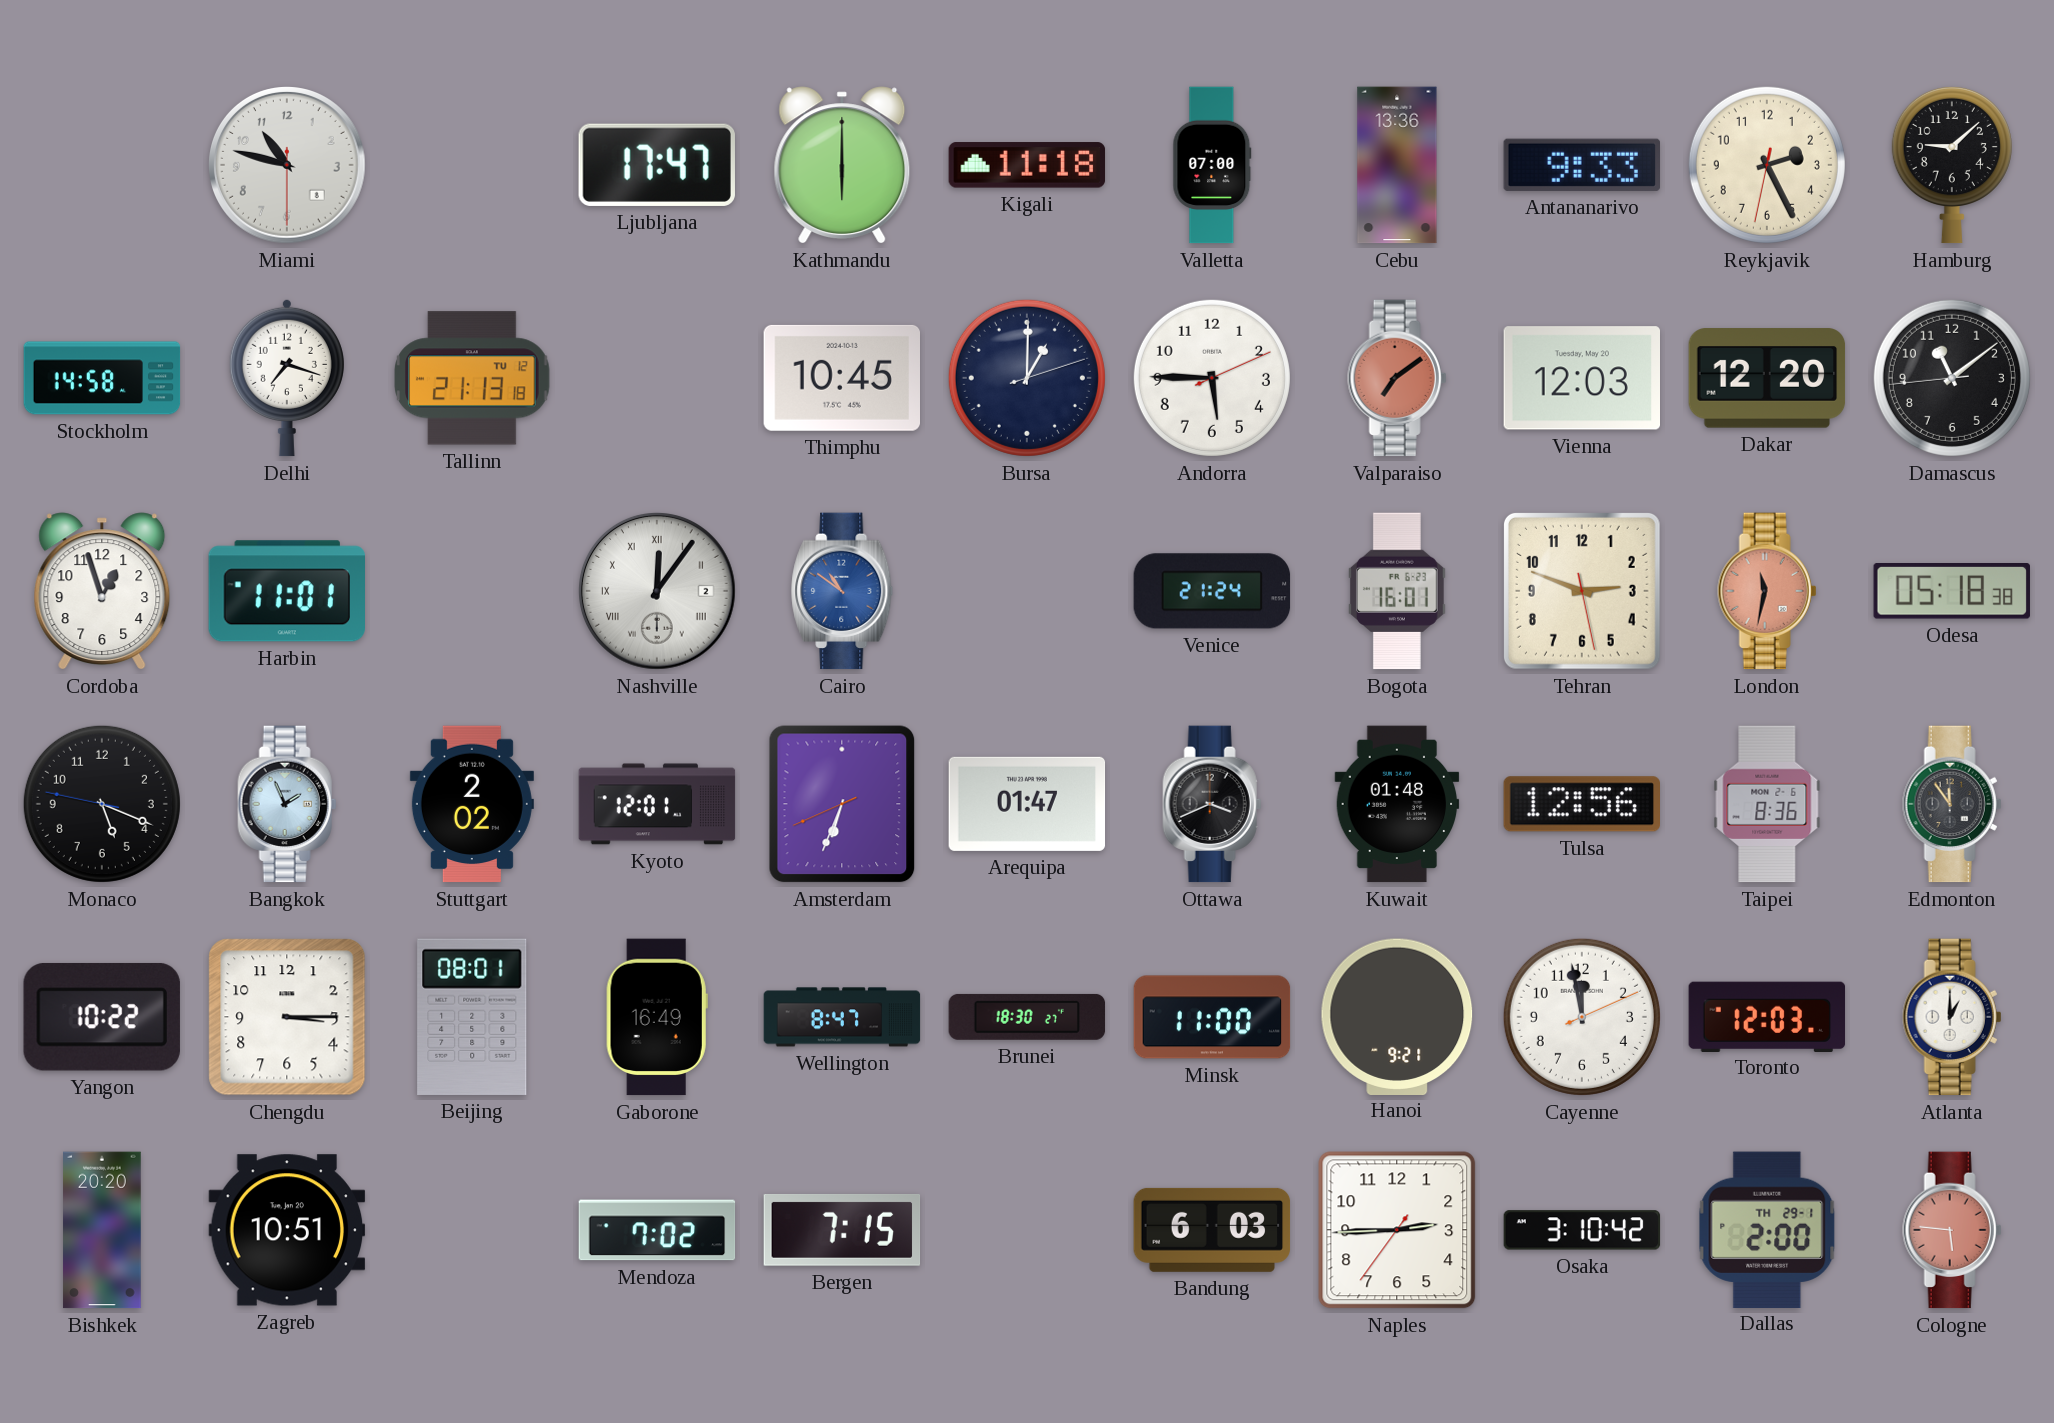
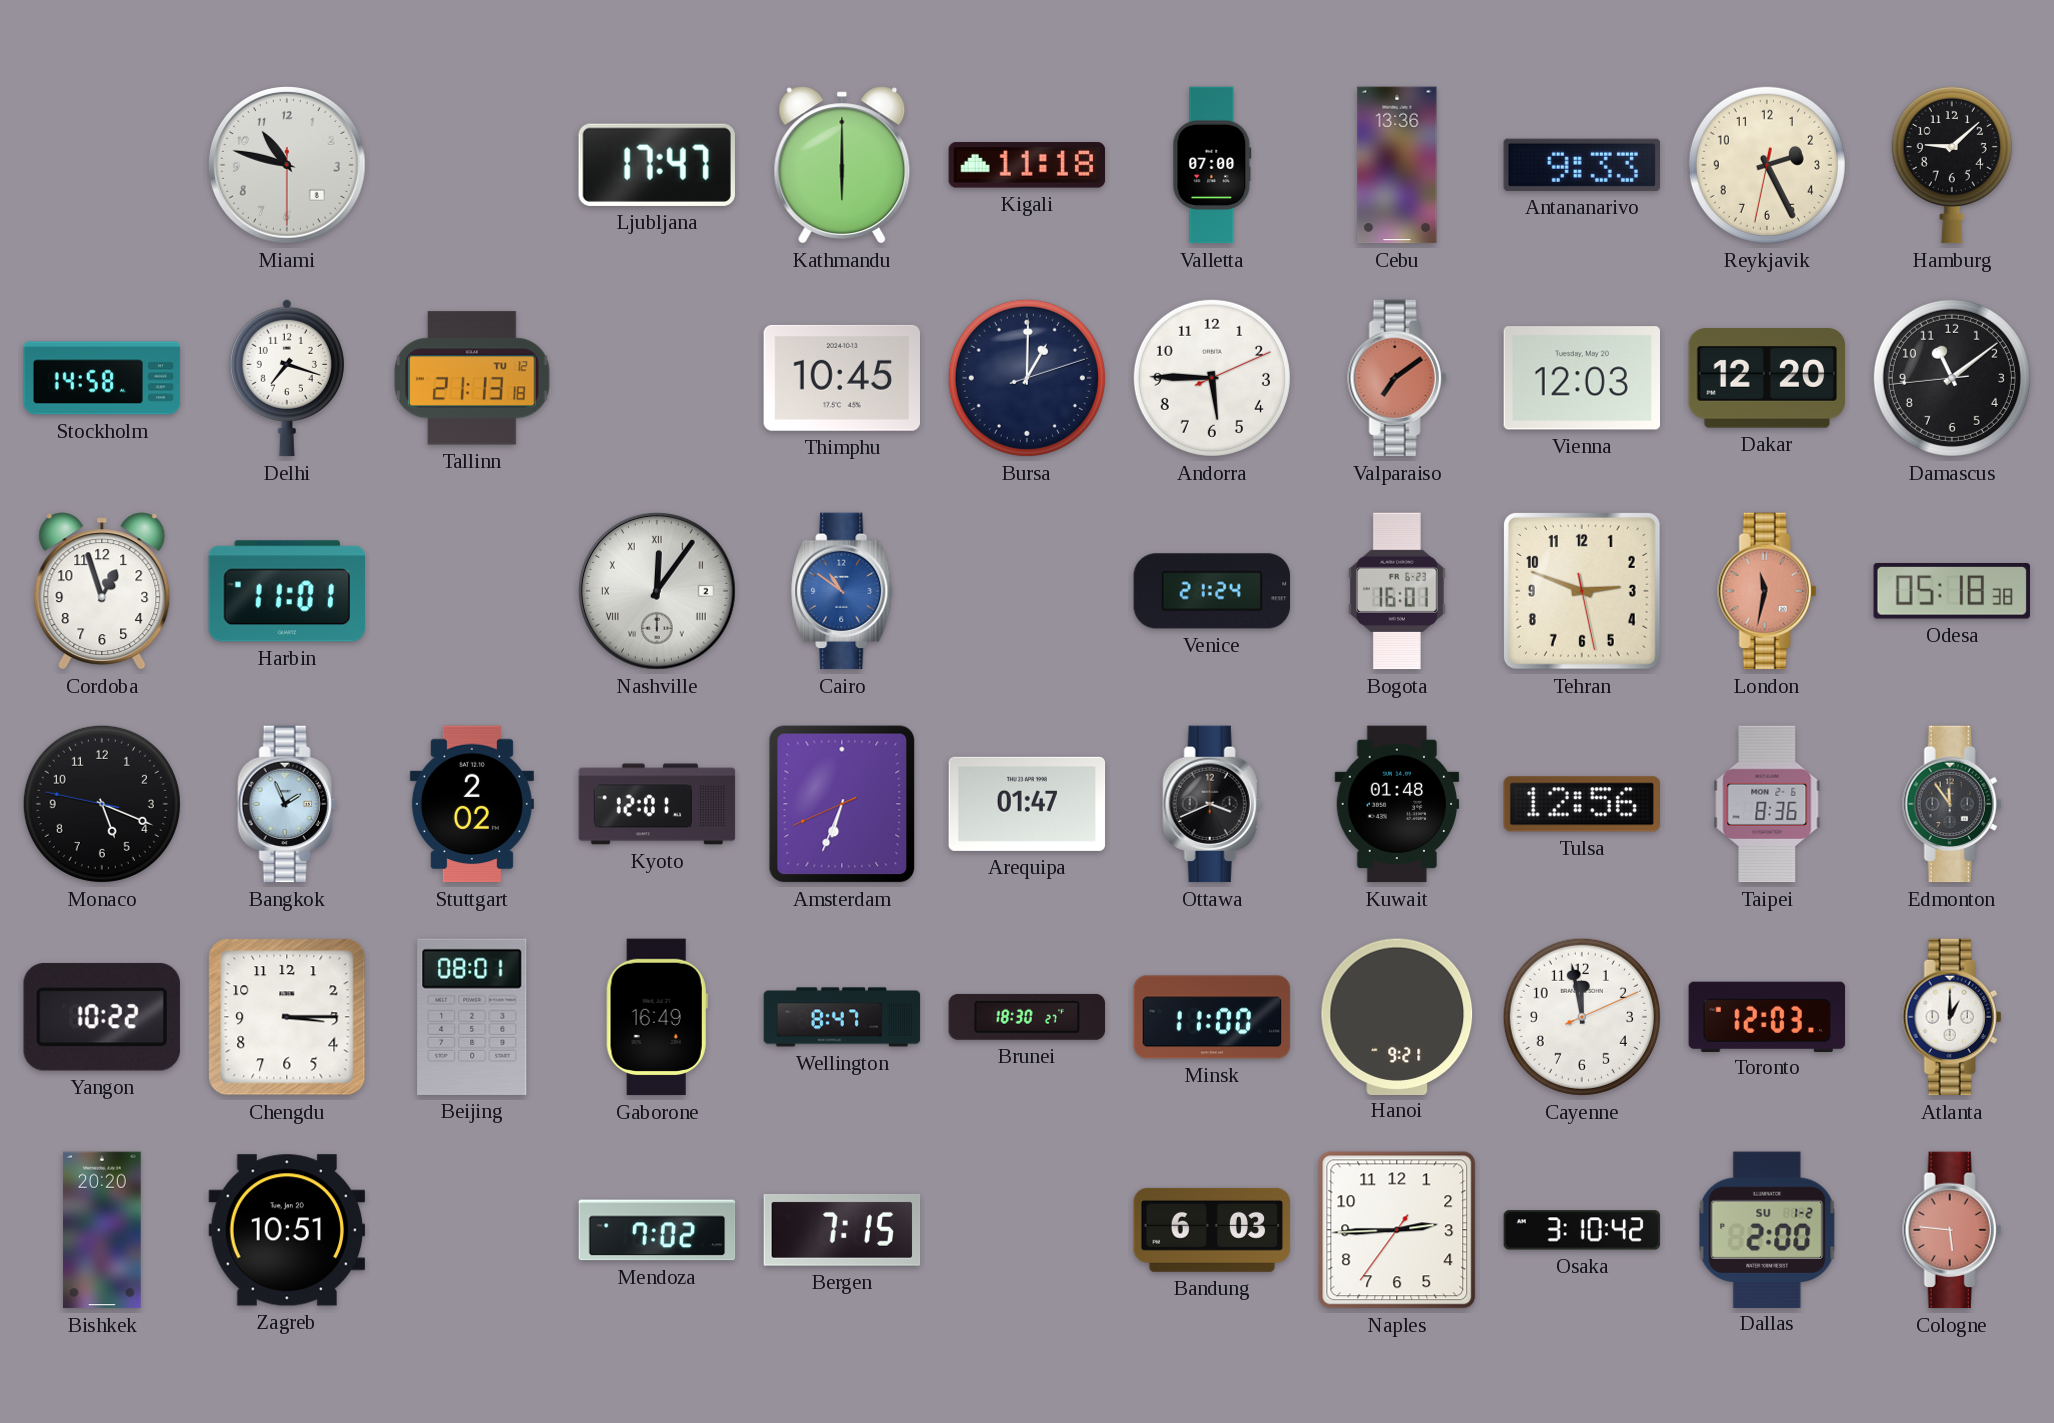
Dallas date: TH 29-1 -> SU 1-2 (1767, 1229)
